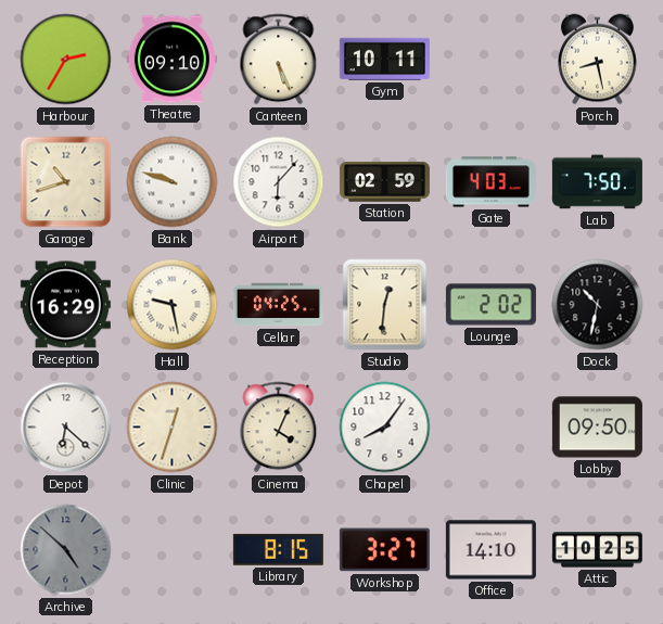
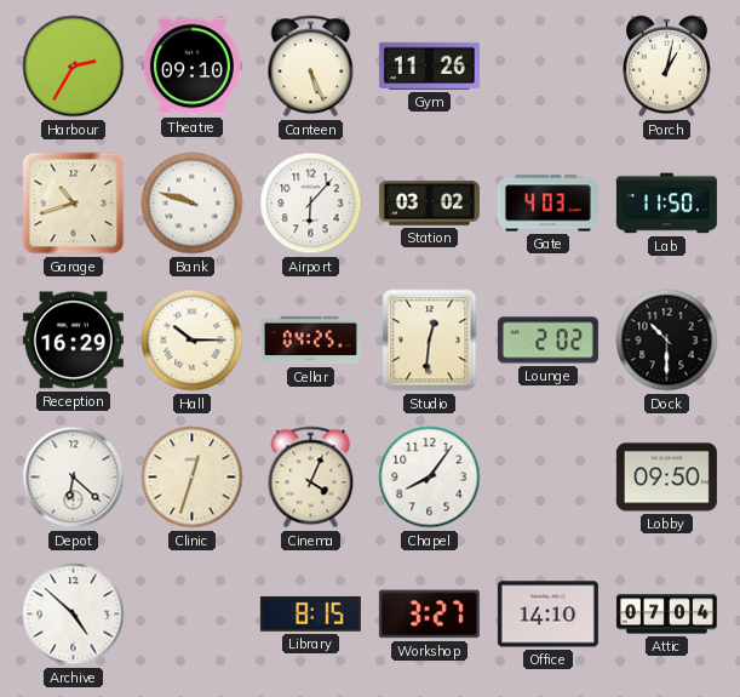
Gym: 10:11 -> 11:26 (429, 65)
Porch: 8:28 -> 1:02 (667, 67)
Station: 02:59 -> 03:02 (429, 204)
Lab: 7:50 -> 11:50 (666, 204)
Hall: 9:28 -> 10:15 (193, 341)
Dock: 10:32 -> 10:30 (667, 341)
Archive dial: grey -> white (74, 615)
Attic: 10:25 -> 07:04 (666, 615)
